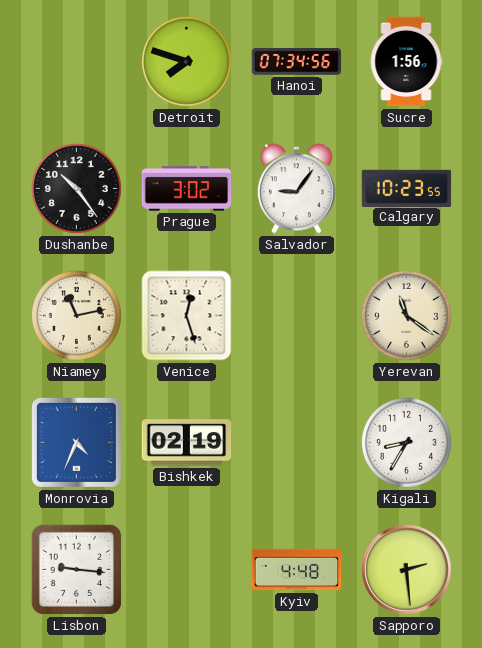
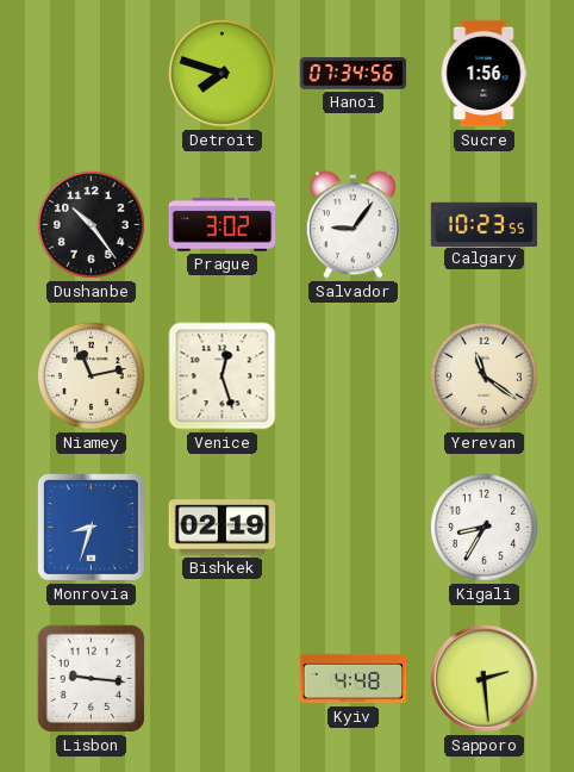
Monrovia: 4:34 -> 8:33 (91, 527)
